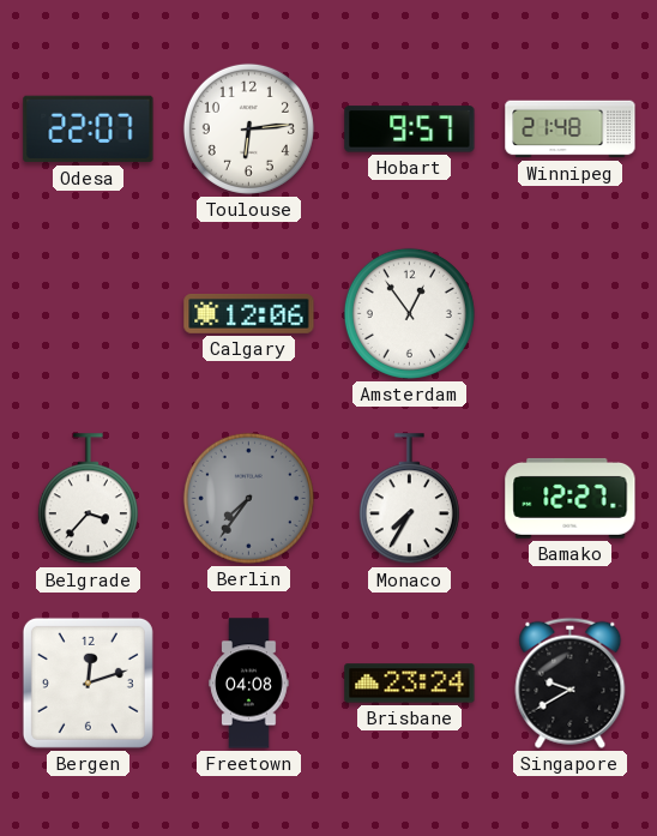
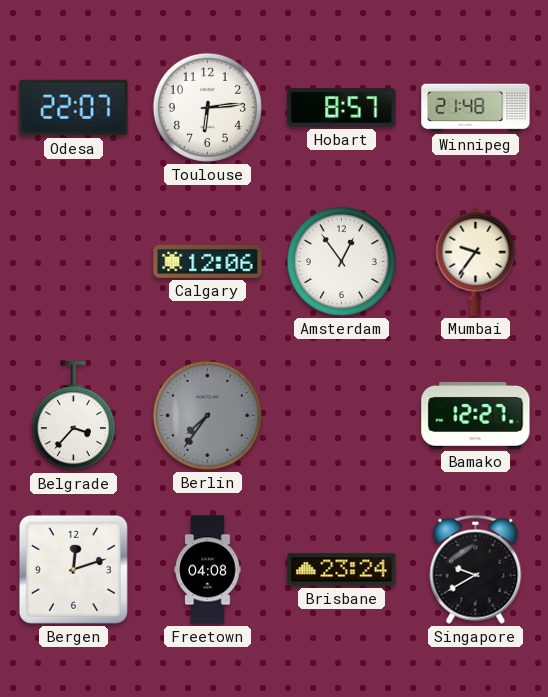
Hobart: 9:57 -> 8:57 (342, 108)
Mumbai: none -> 9:36 (476, 261)
Monaco: 7:35 -> none (409, 499)
